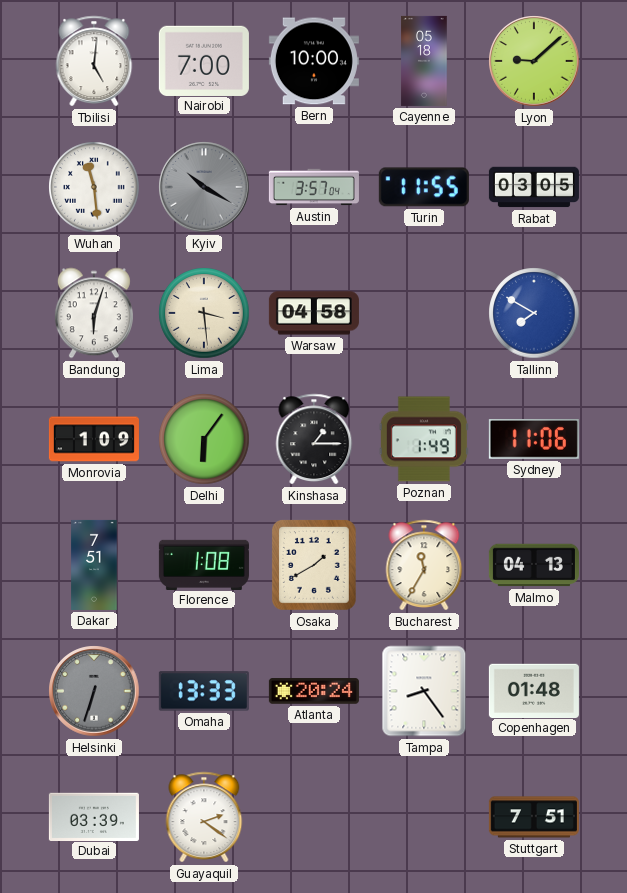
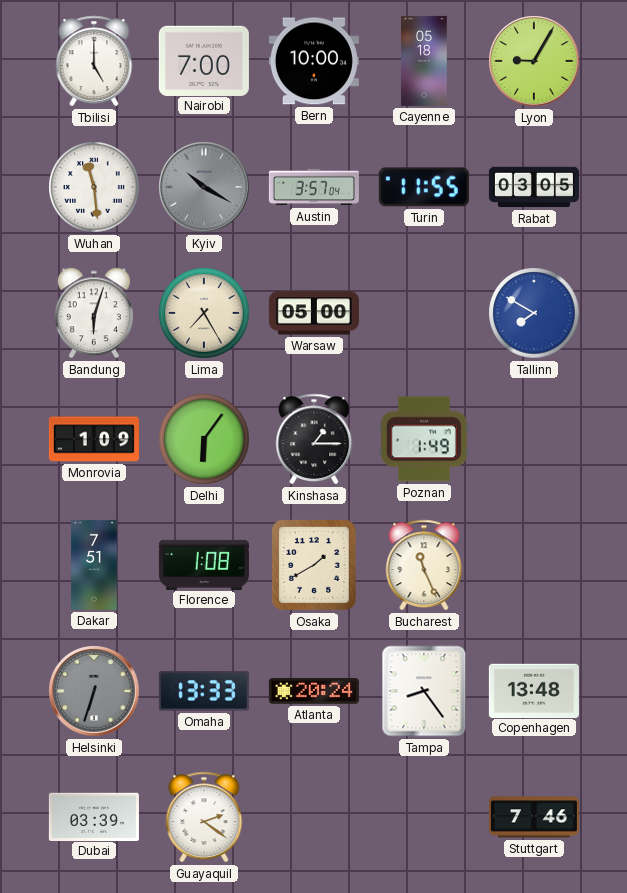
Tbilisi: 5:01 -> 5:00 (94, 61)
Lyon: 9:08 -> 9:05 (534, 61)
Lima: 3:29 -> 7:25 (204, 313)
Warsaw: 04:58 -> 05:00 (314, 313)
Sydney: 11:06 -> none (534, 440)
Bucharest: 11:35 -> 11:26 (424, 565)
Malmo: 04:13 -> none (534, 565)
Copenhagen: 01:48 -> 13:48 (534, 690)
Stuttgart: 7:51 -> 7:46 (534, 817)
